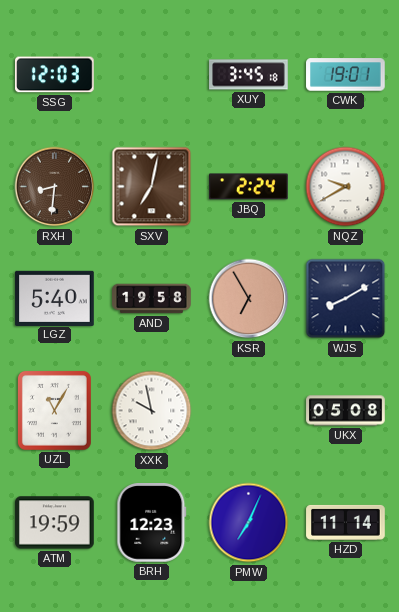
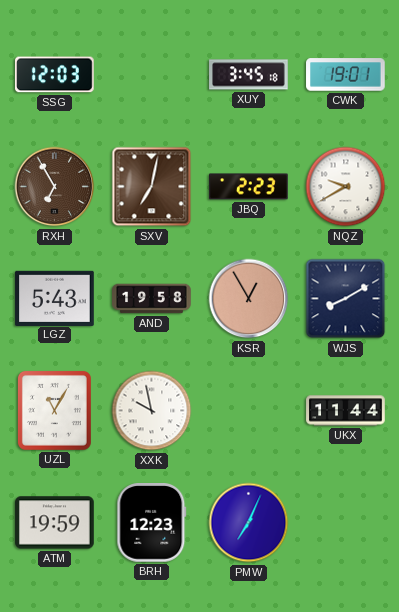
RXH: 8:31 -> 6:55 (55, 187)
JBQ: 2:24 -> 2:23 (249, 187)
LGZ: 5:40 -> 5:43 (55, 298)
KSR: 6:55 -> 12:55 (249, 299)
UKX: 05:08 -> 11:44 (346, 411)
HZD: 11:14 -> none (346, 522)
